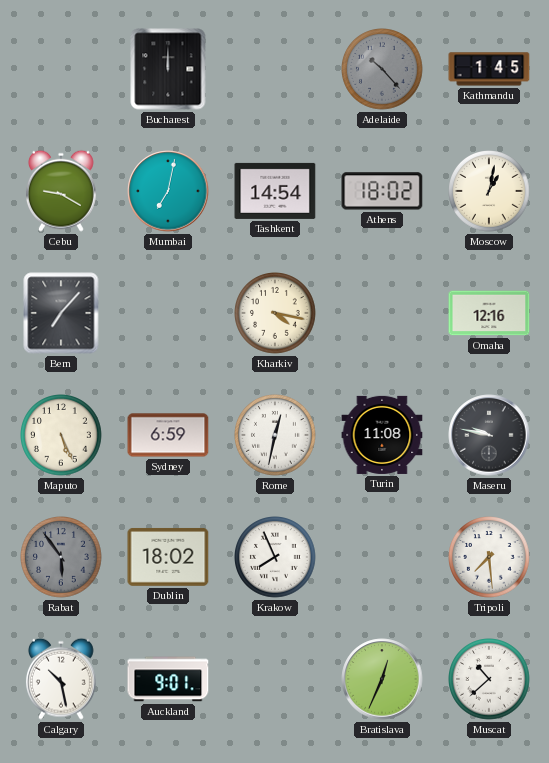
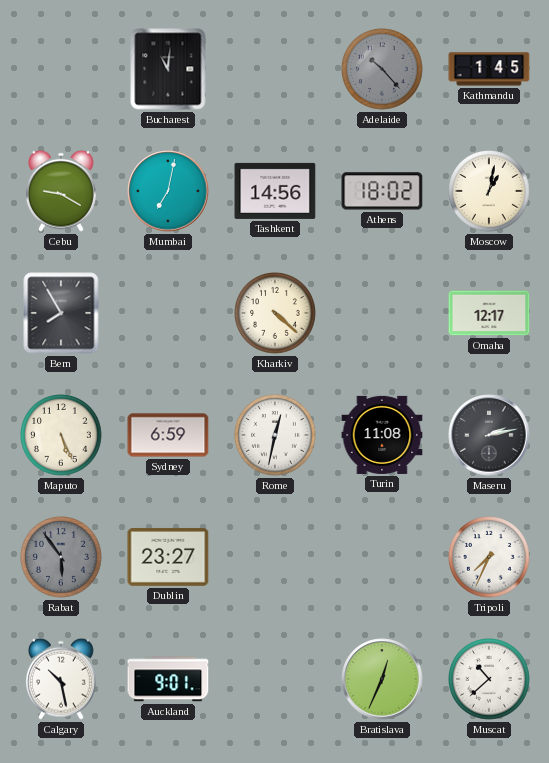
Bucharest: 12:00 -> 11:01 (168, 69)
Tashkent: 14:54 -> 14:56 (275, 191)
Bern: 7:07 -> 7:55 (61, 313)
Kharkiv: 4:17 -> 4:22 (276, 314)
Omaha: 12:16 -> 12:17 (489, 313)
Maseru: 9:47 -> 2:13 (489, 435)
Dublin: 18:02 -> 23:27 (168, 557)
Krakow: 7:56 -> none (276, 558)
Tripoli: 7:29 -> 7:34 (490, 558)
